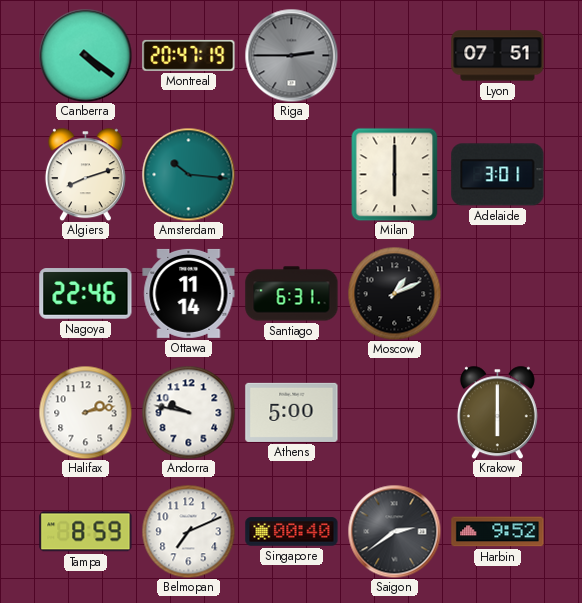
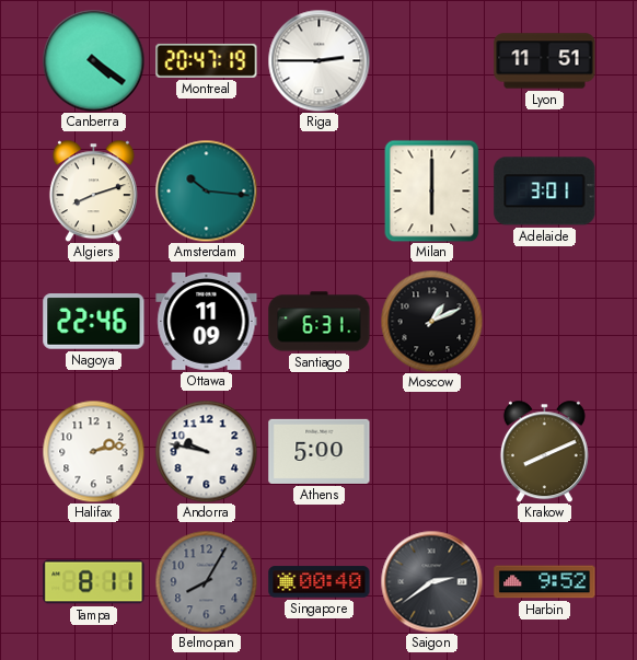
Riga dial: grey -> white (319, 60)
Lyon: 07:51 -> 11:51 (545, 61)
Ottawa: 11:14 -> 11:09 (207, 321)
Krakow: 6:00 -> 8:11 (544, 451)
Tampa: 8:59 -> 8:11 (94, 582)
Belmopan: 7:11 -> 8:05 (206, 581)
Belmopan dial: white -> grey (206, 581)
